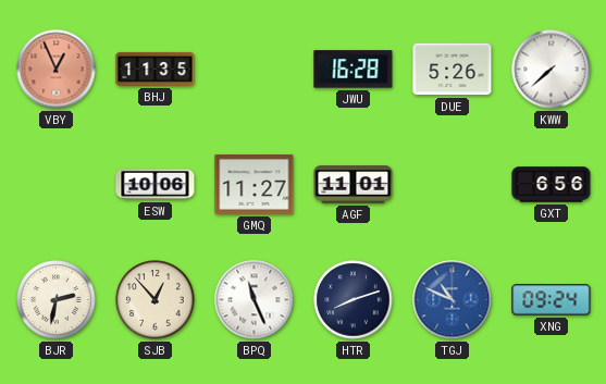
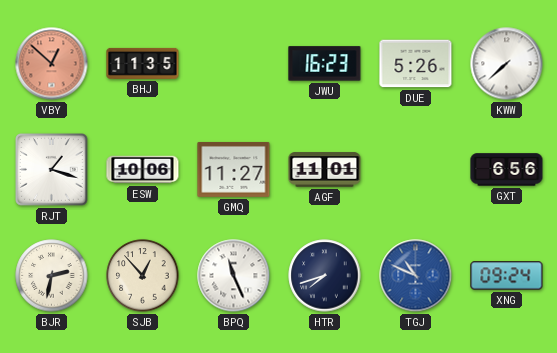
VBY: 12:56 -> 12:52 (52, 64)
JWU: 16:28 -> 16:23 (325, 64)
RJT: none -> 1:18 (52, 170)
HTR: 8:12 -> 7:42 (325, 276)
